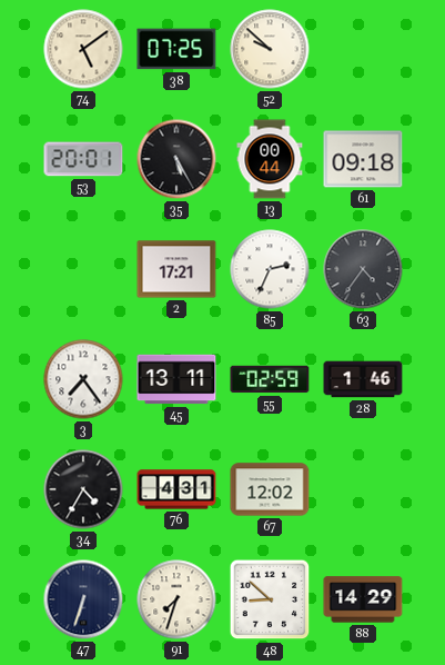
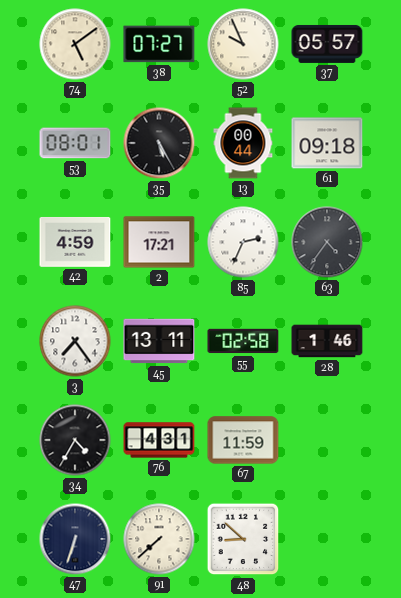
38: 07:25 -> 07:27 (159, 44)
52: 9:52 -> 9:56 (243, 44)
37: none -> 05:57 (327, 44)
53: 20:01 -> 08:01 (75, 143)
42: none -> 4:59 (75, 242)
55: 02:59 -> 02:58 (243, 341)
67: 12:02 -> 11:59 (243, 440)
91: 7:33 -> 7:38 (159, 539)
88: 14:29 -> none (363, 599)
